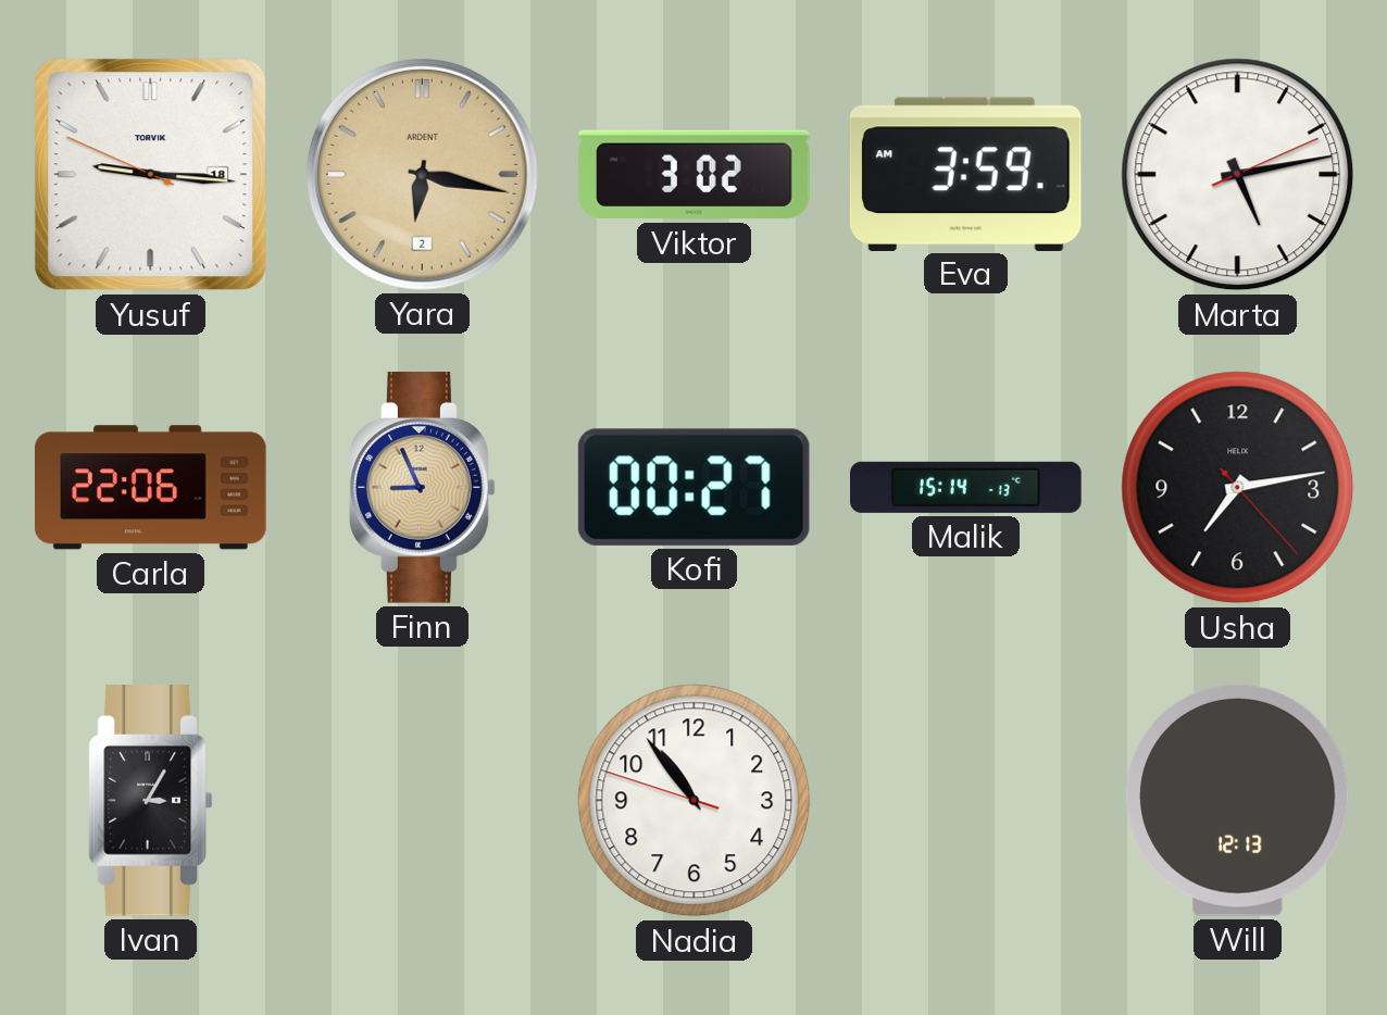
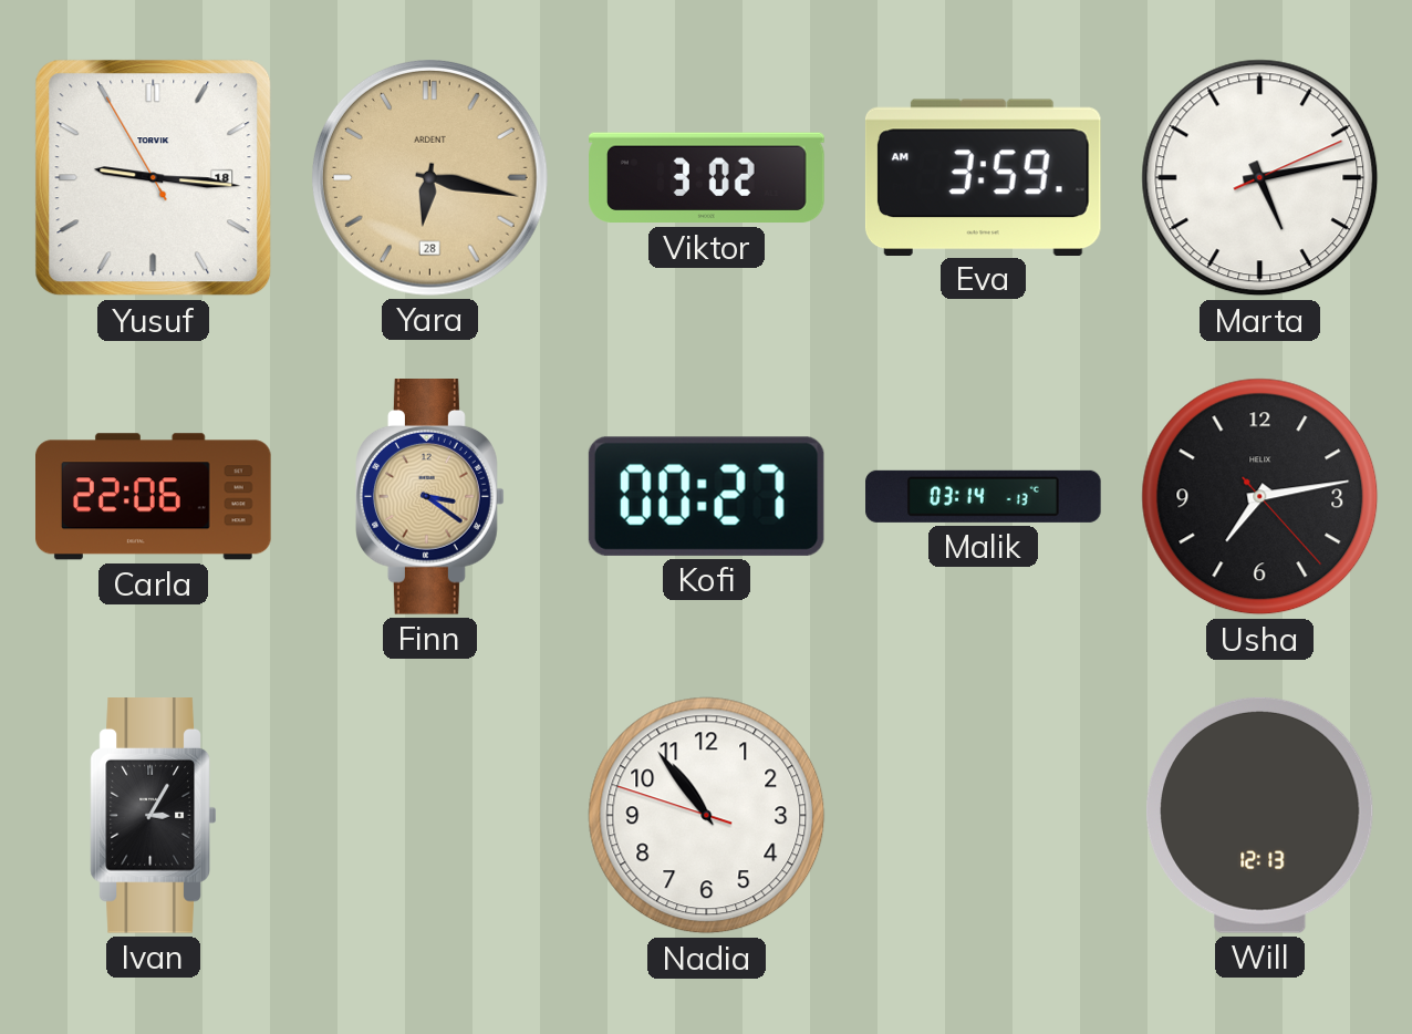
Yusuf: 9:15:49 -> 9:15:55 (154, 178)
Yara date: 2 -> 28 (429, 177)
Finn: 8:56 -> 3:21 (430, 497)
Malik: 15:14 -> 03:14 (984, 496)
